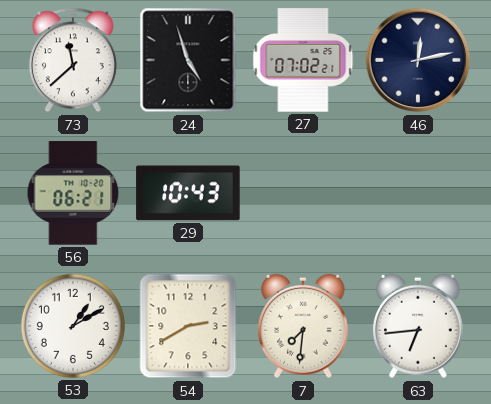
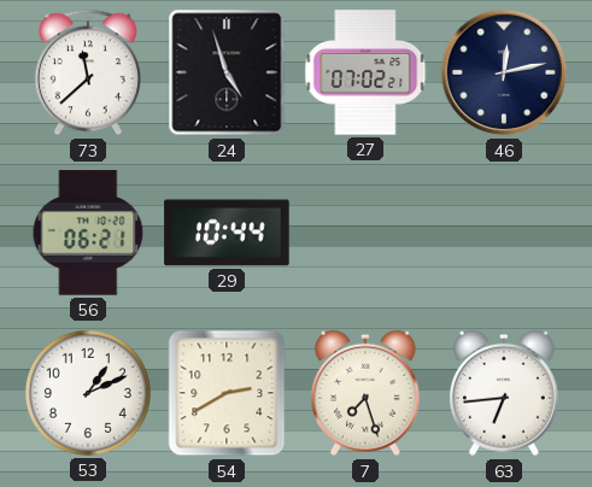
29: 10:43 -> 10:44 (227, 233)
53: 1:10 -> 1:11 (88, 393)
7: 7:31 -> 7:27 (365, 393)
